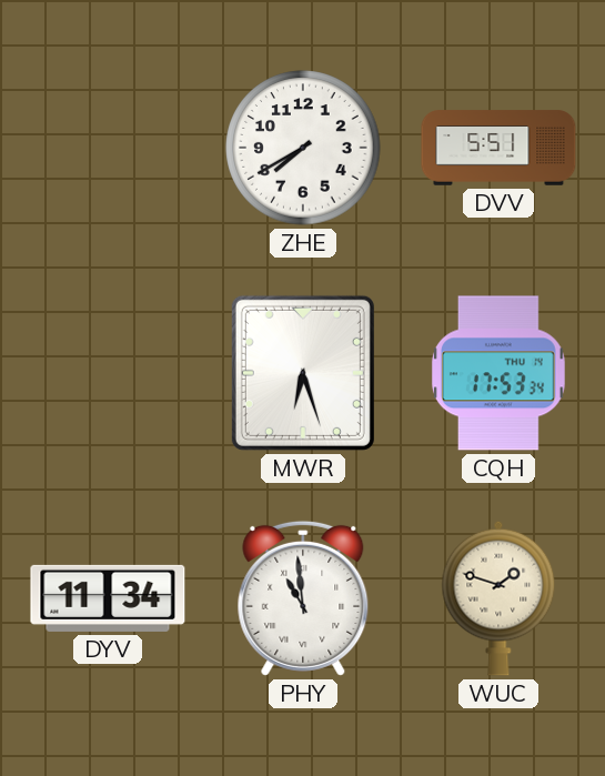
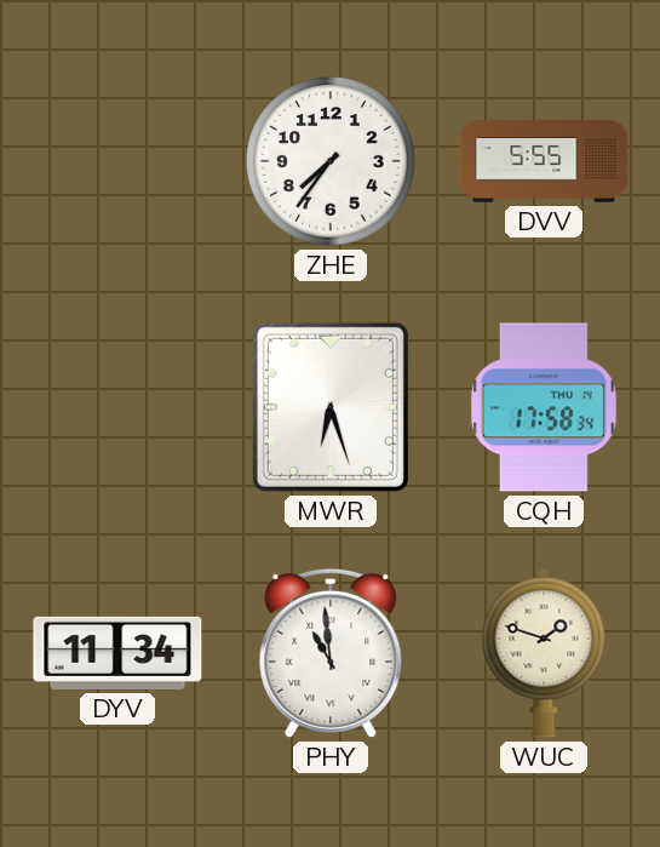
ZHE: 7:40 -> 7:36 (331, 161)
DVV: 5:51 -> 5:55 (544, 161)
CQH: 17:53 -> 17:58 (545, 407)
